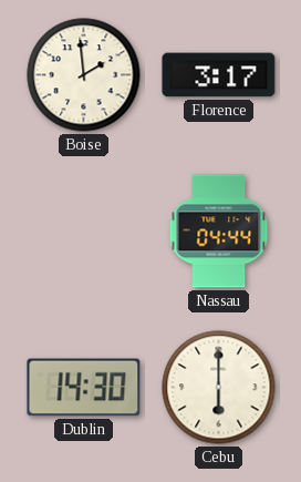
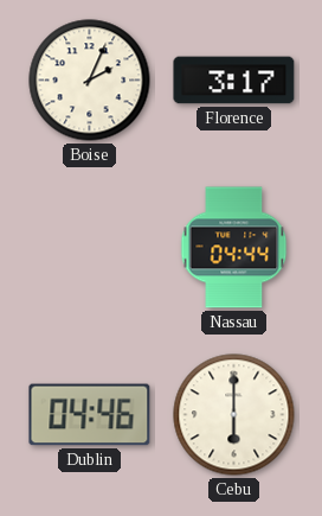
Boise: 1:59 -> 2:04 (90, 81)
Dublin: 14:30 -> 04:46 (90, 415)
